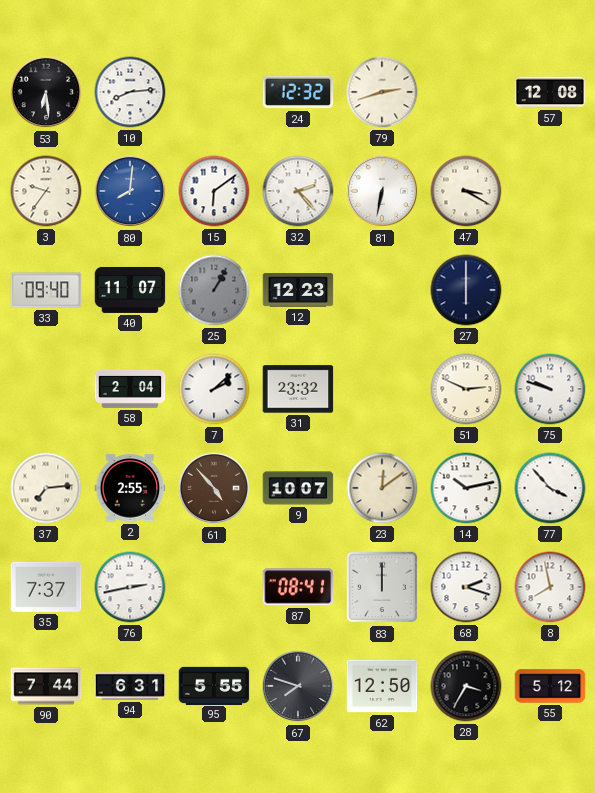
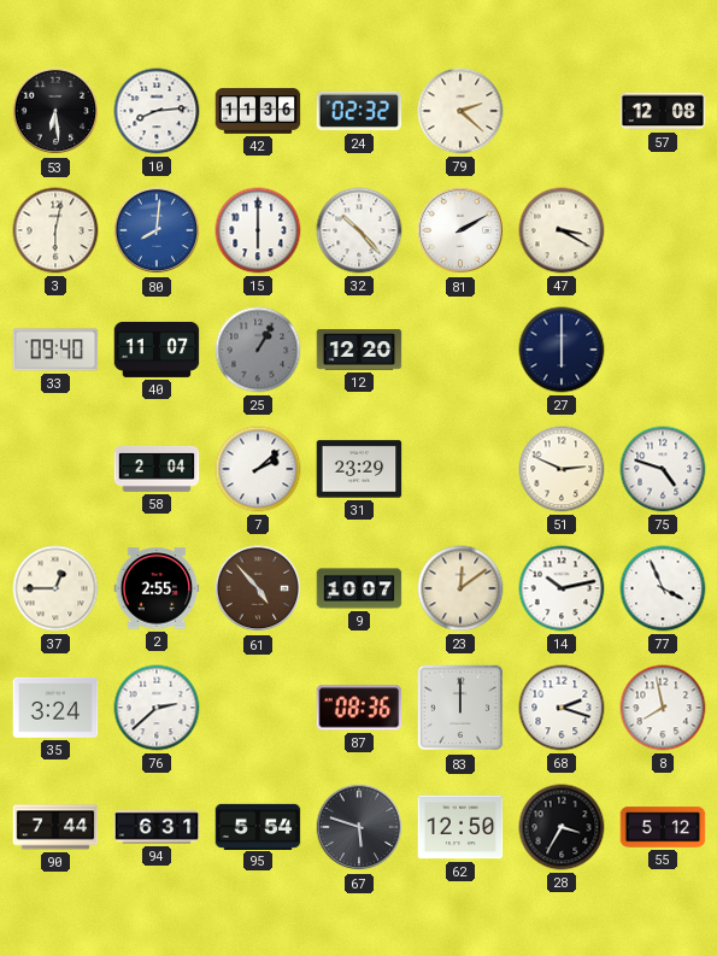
42: none -> 11:36 (258, 111)
24: 12:32 -> 02:32 (359, 111)
79: 2:42 -> 2:22 (460, 111)
3: 9:36 -> 6:02 (55, 230)
15: 6:09 -> 6:00 (258, 230)
32: 2:23 -> 10:23 (359, 230)
81: 6:32 -> 2:10 (460, 230)
12: 12:23 -> 12:20 (359, 350)
31: 23:32 -> 23:29 (359, 469)
75: 9:48 -> 4:48 (663, 469)
37: 7:14 -> 12:45 (55, 588)
77: 3:53 -> 3:56 (663, 588)
35: 7:37 -> 3:24 (55, 708)
76: 2:43 -> 2:38 (157, 708)
87: 08:41 -> 08:36 (359, 708)
95: 5:55 -> 5:54 (258, 826)
67: 7:48 -> 5:48 (359, 827)
